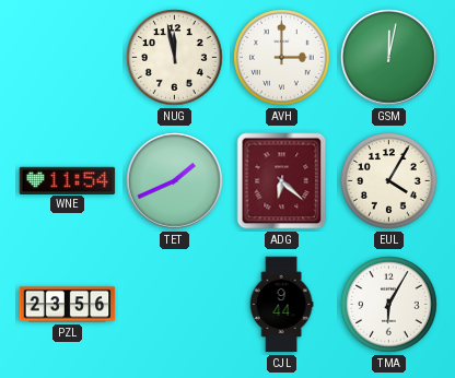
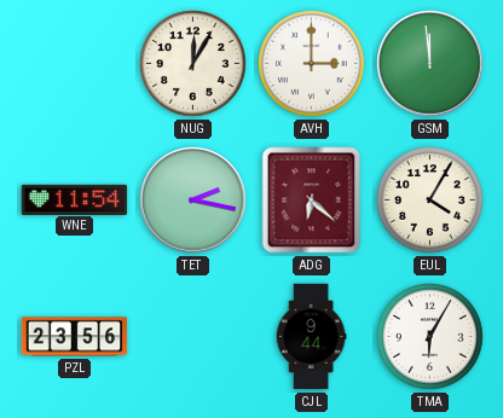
NUG: 11:58 -> 12:05 (193, 64)
GSM: 12:02 -> 11:59 (430, 64)
TET: 1:41 -> 2:17 (193, 201)
